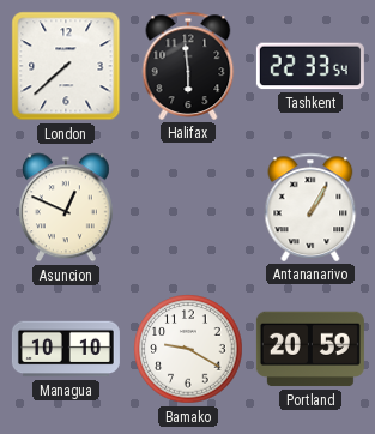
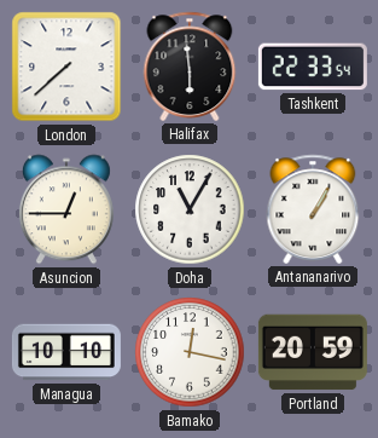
Asuncion: 12:49 -> 12:45 (66, 209)
Doha: none -> 11:05 (190, 209)
Bamako: 9:20 -> 12:17 (190, 352)
